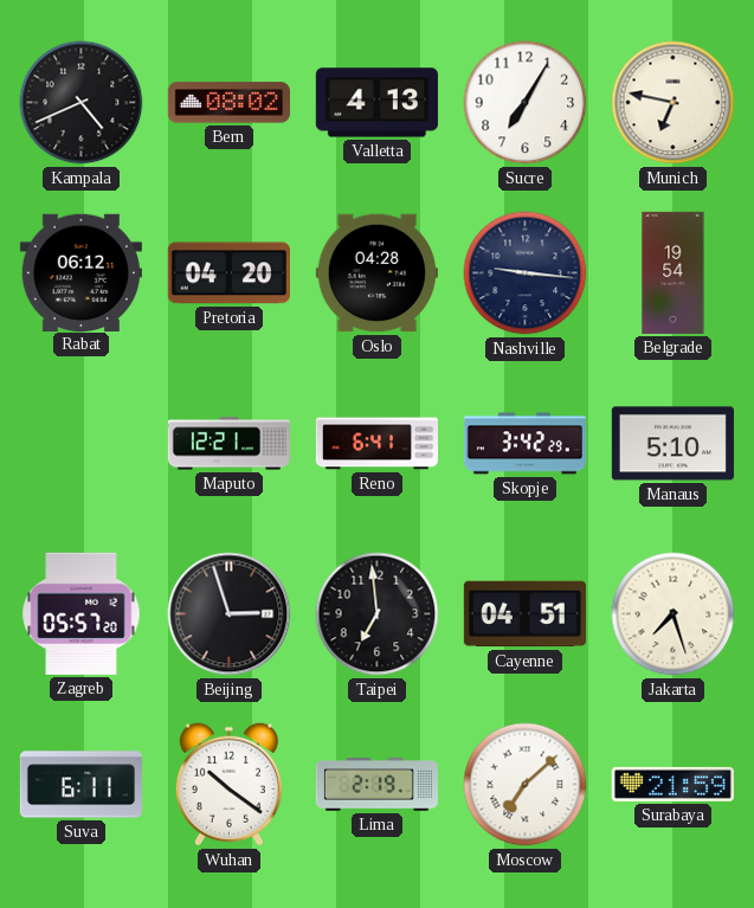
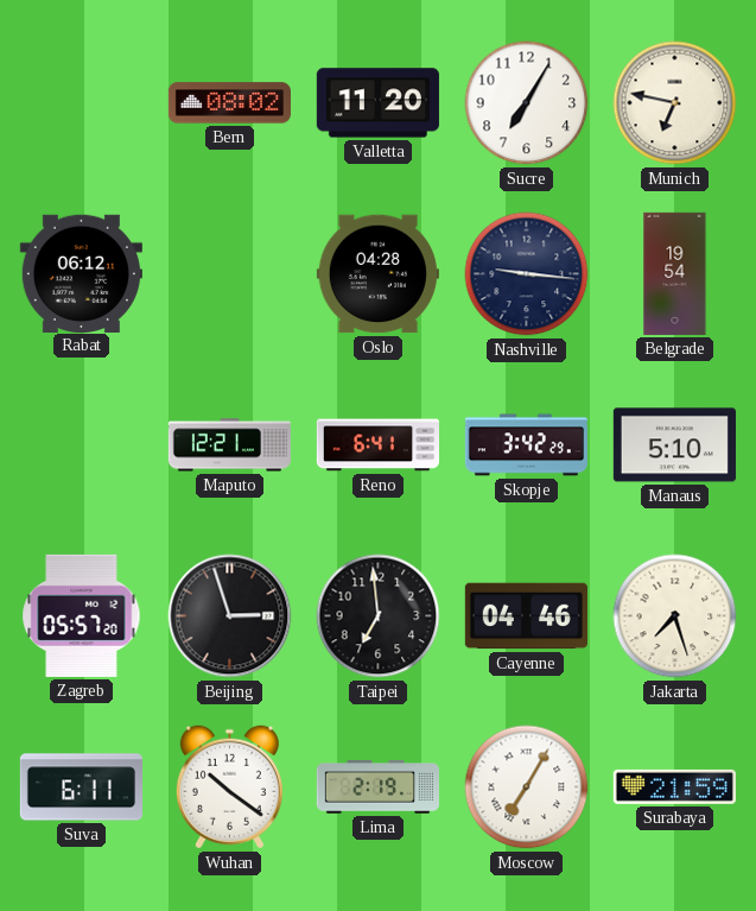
Kampala: 4:41 -> none (82, 103)
Valletta: 4:13 -> 11:20 (377, 103)
Pretoria: 04:20 -> none (228, 273)
Cayenne: 04:51 -> 04:46 (526, 616)
Moscow: 7:08 -> 7:05 (527, 787)
